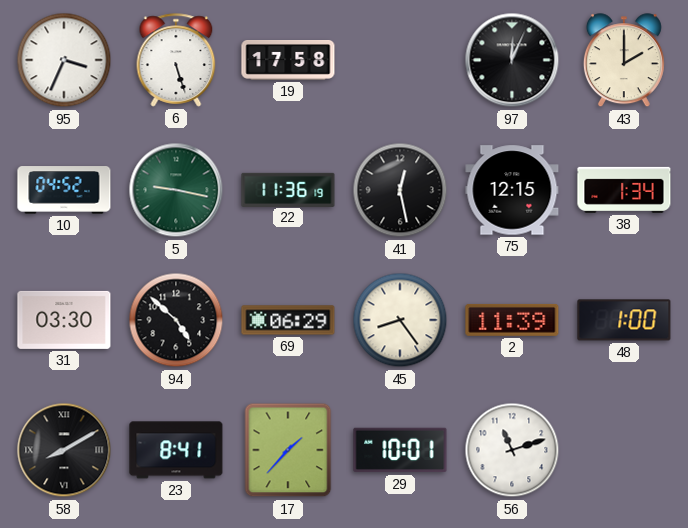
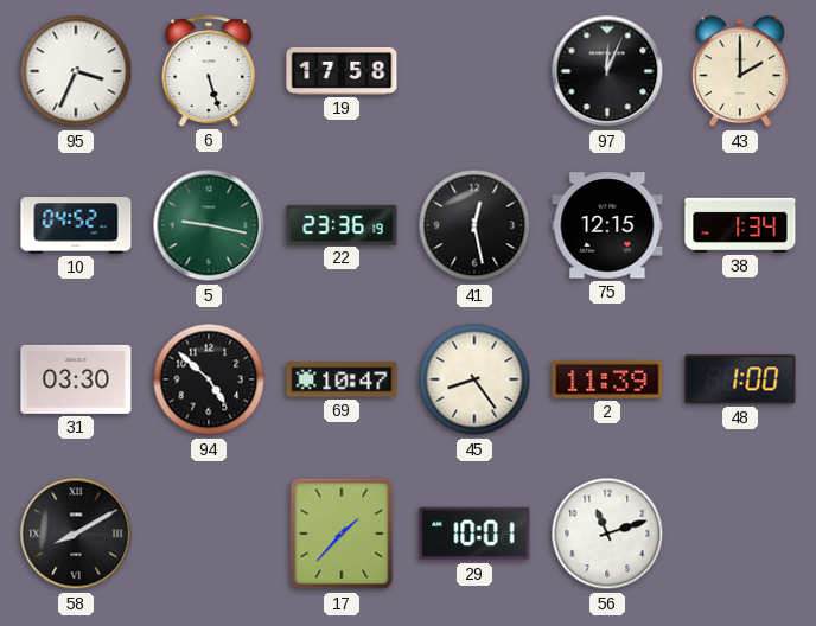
22: 11:36 -> 23:36 (342, 224)
69: 06:29 -> 10:47 (342, 379)
23: 8:41 -> none (176, 450)
